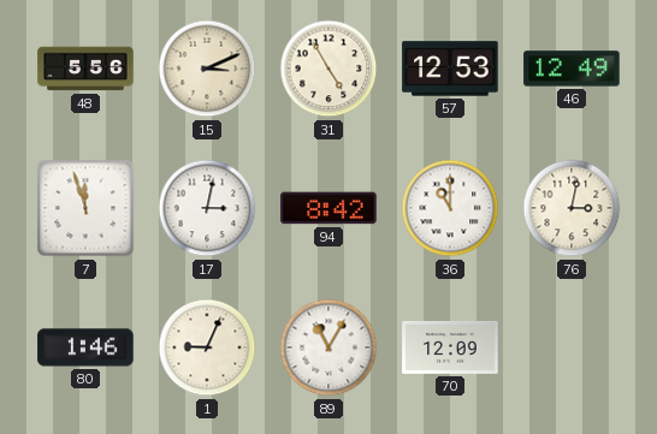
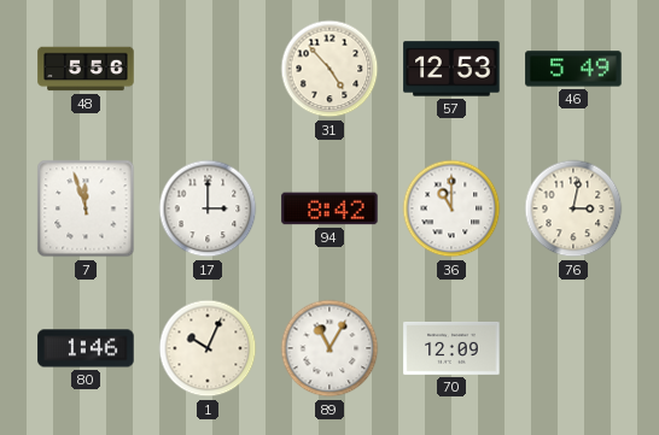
15: 3:11 -> none (207, 69)
31: 4:55 -> 4:53 (329, 69)
46: 12:49 -> 5:49 (573, 69)
17: 3:02 -> 3:00 (208, 208)
1: 9:04 -> 10:04 (208, 348)
